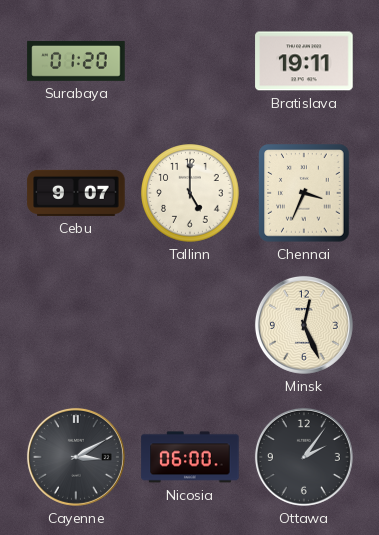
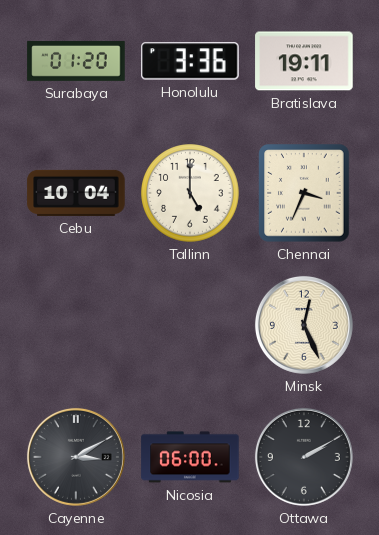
Honolulu: none -> 3:36 (191, 61)
Cebu: 9:07 -> 10:04 (76, 193)
Ottawa: 2:06 -> 2:10 (304, 457)
